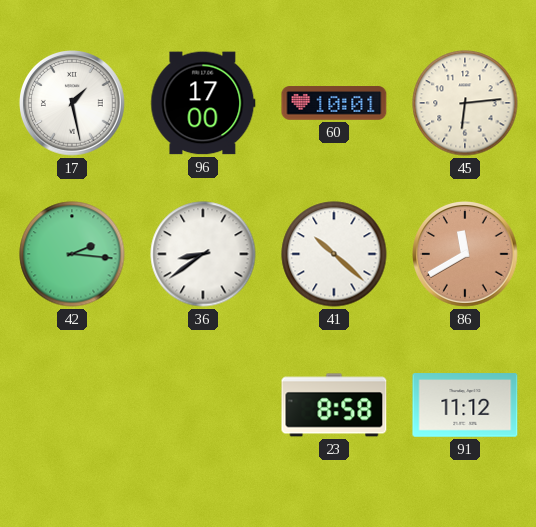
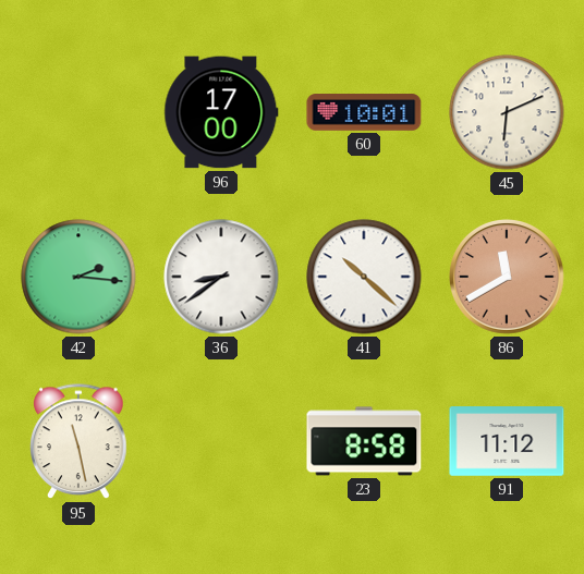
17: 1:28 -> none (73, 104)
45: 6:14 -> 6:11 (507, 112)
95: none -> 11:28 (78, 442)
